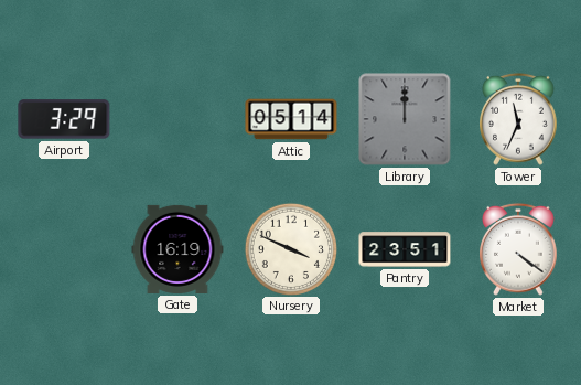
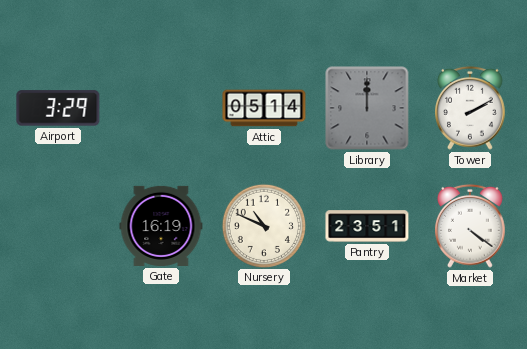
Tower: 11:34 -> 2:10 (471, 108)
Nursery: 3:49 -> 10:49 (263, 225)
